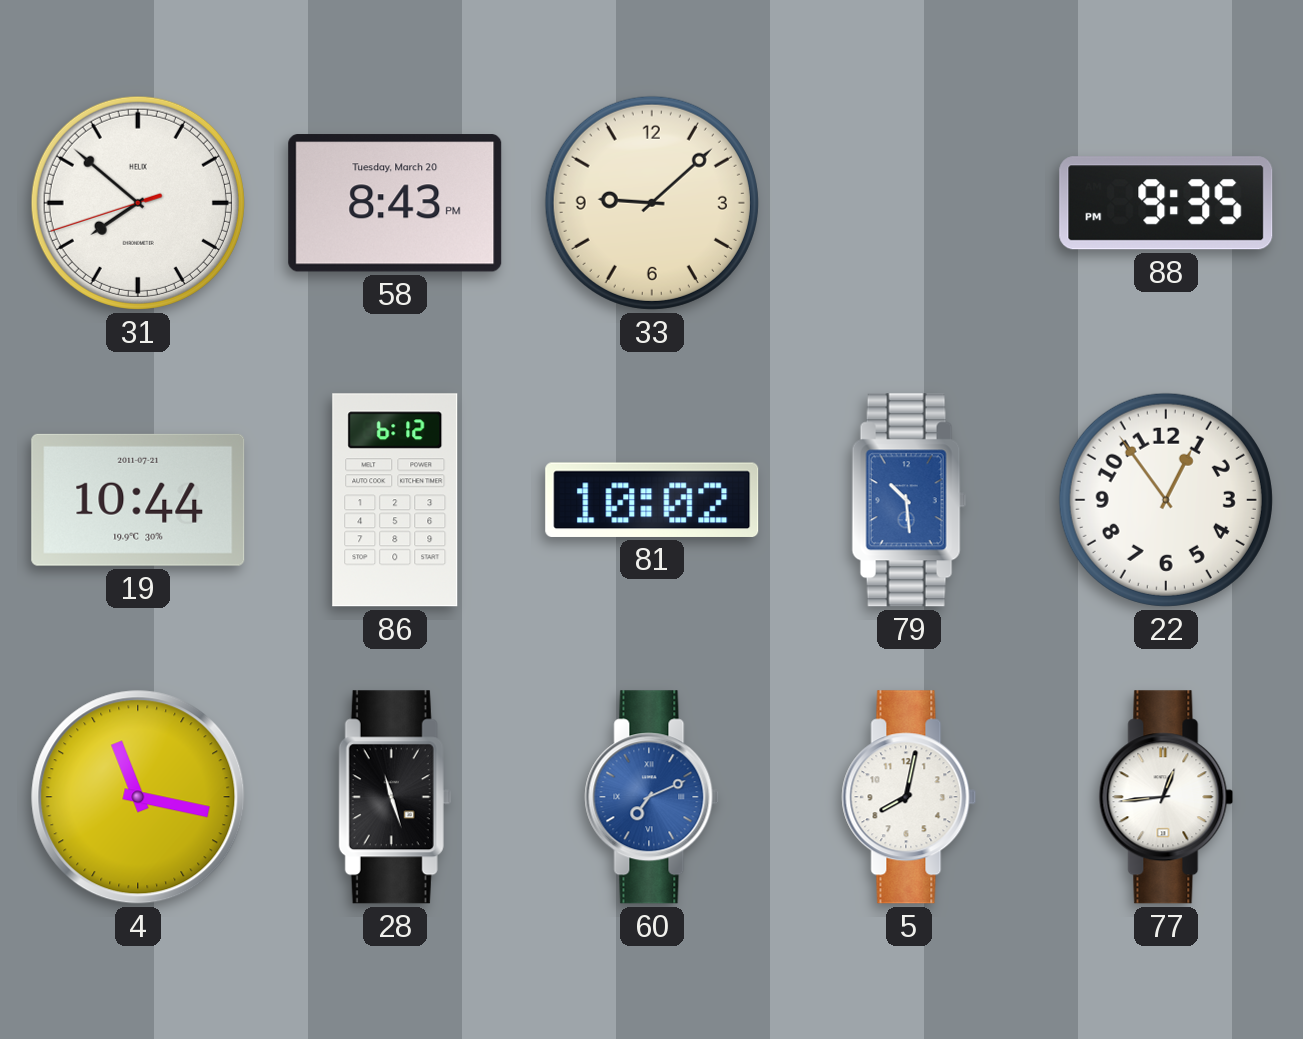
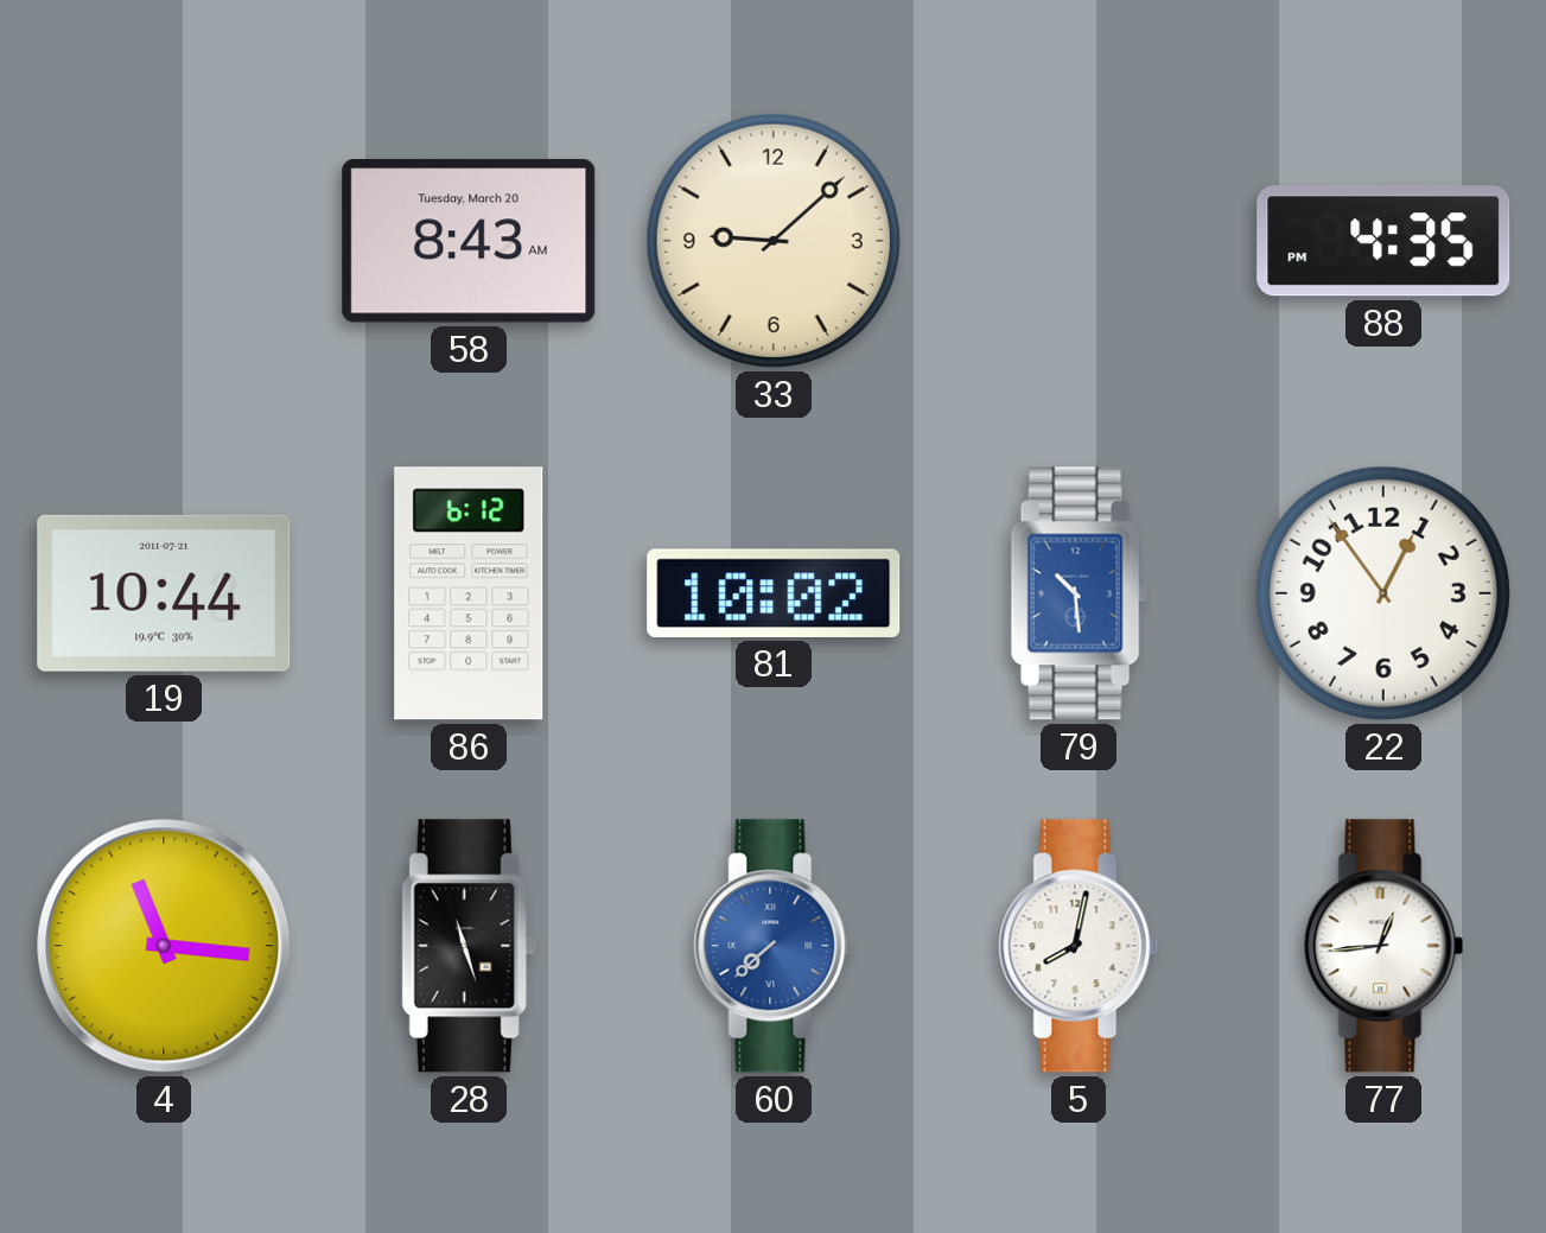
31: 7:51 -> none (138, 203)
58: 8:43 PM -> 8:43 AM (469, 241)
88: 9:35 -> 4:35 (1383, 241)
4: 11:17 -> 11:16 (164, 946)
60: 7:11 -> 7:38 (774, 946)
